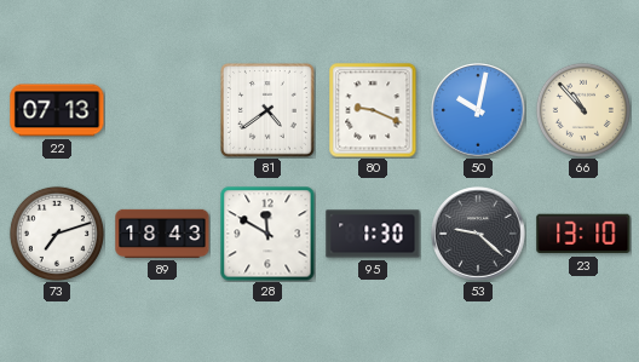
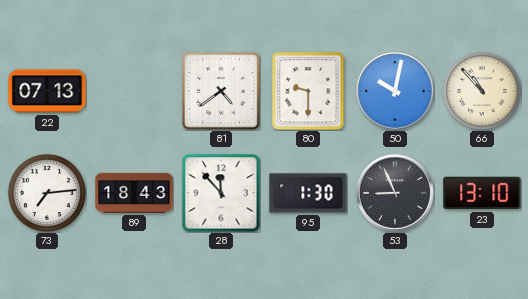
80: 9:19 -> 9:30 (308, 91)
73: 7:12 -> 7:14 (47, 193)
28: 11:50 -> 11:53 (221, 193)
53: 9:22 -> 8:56 (395, 193)
